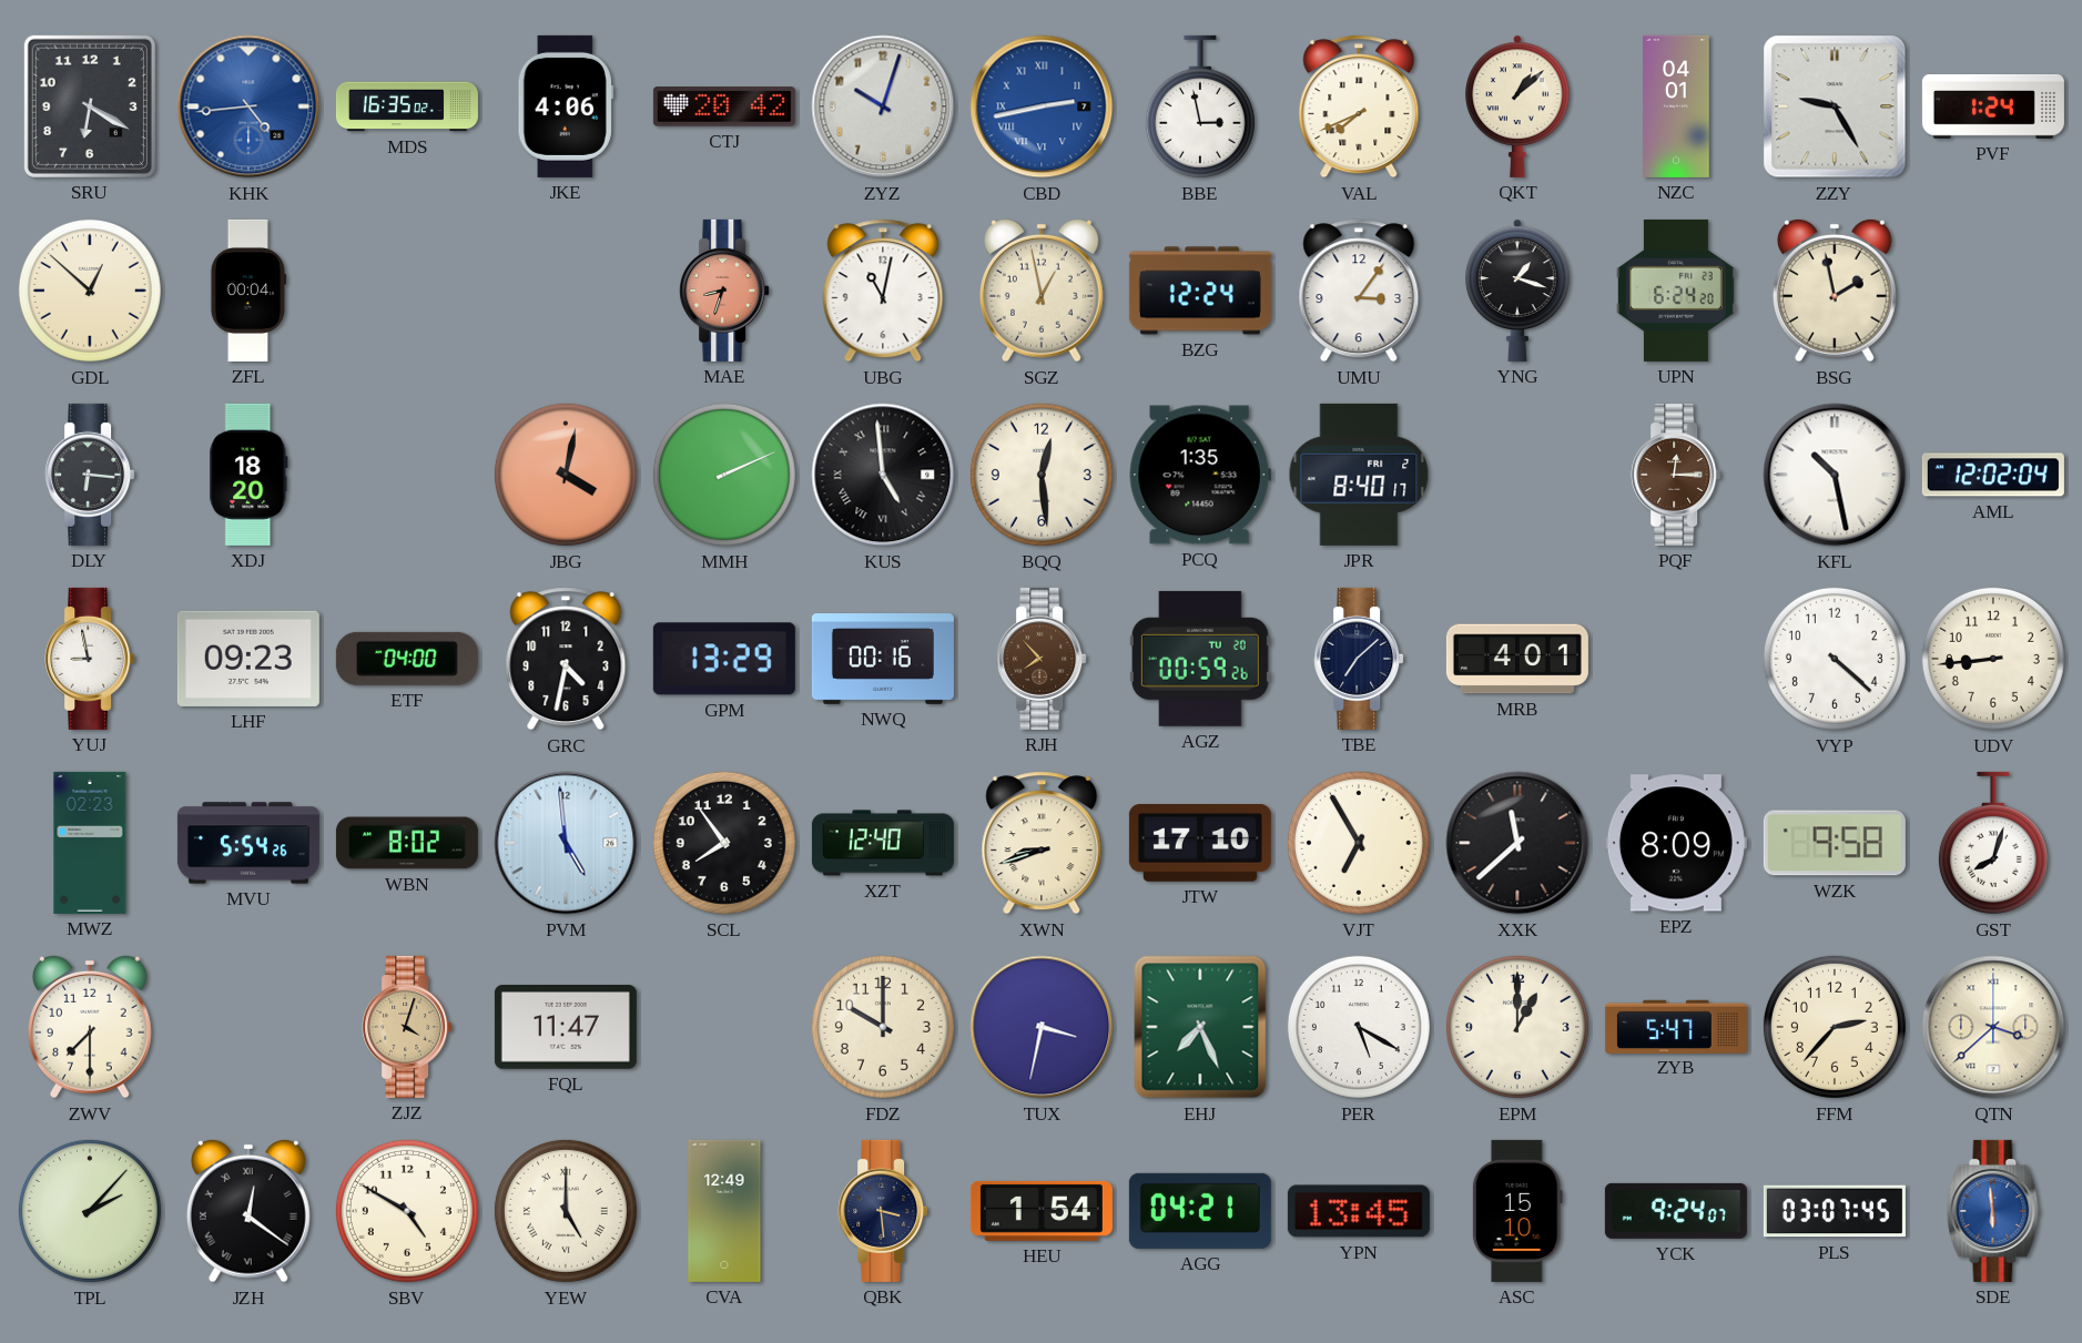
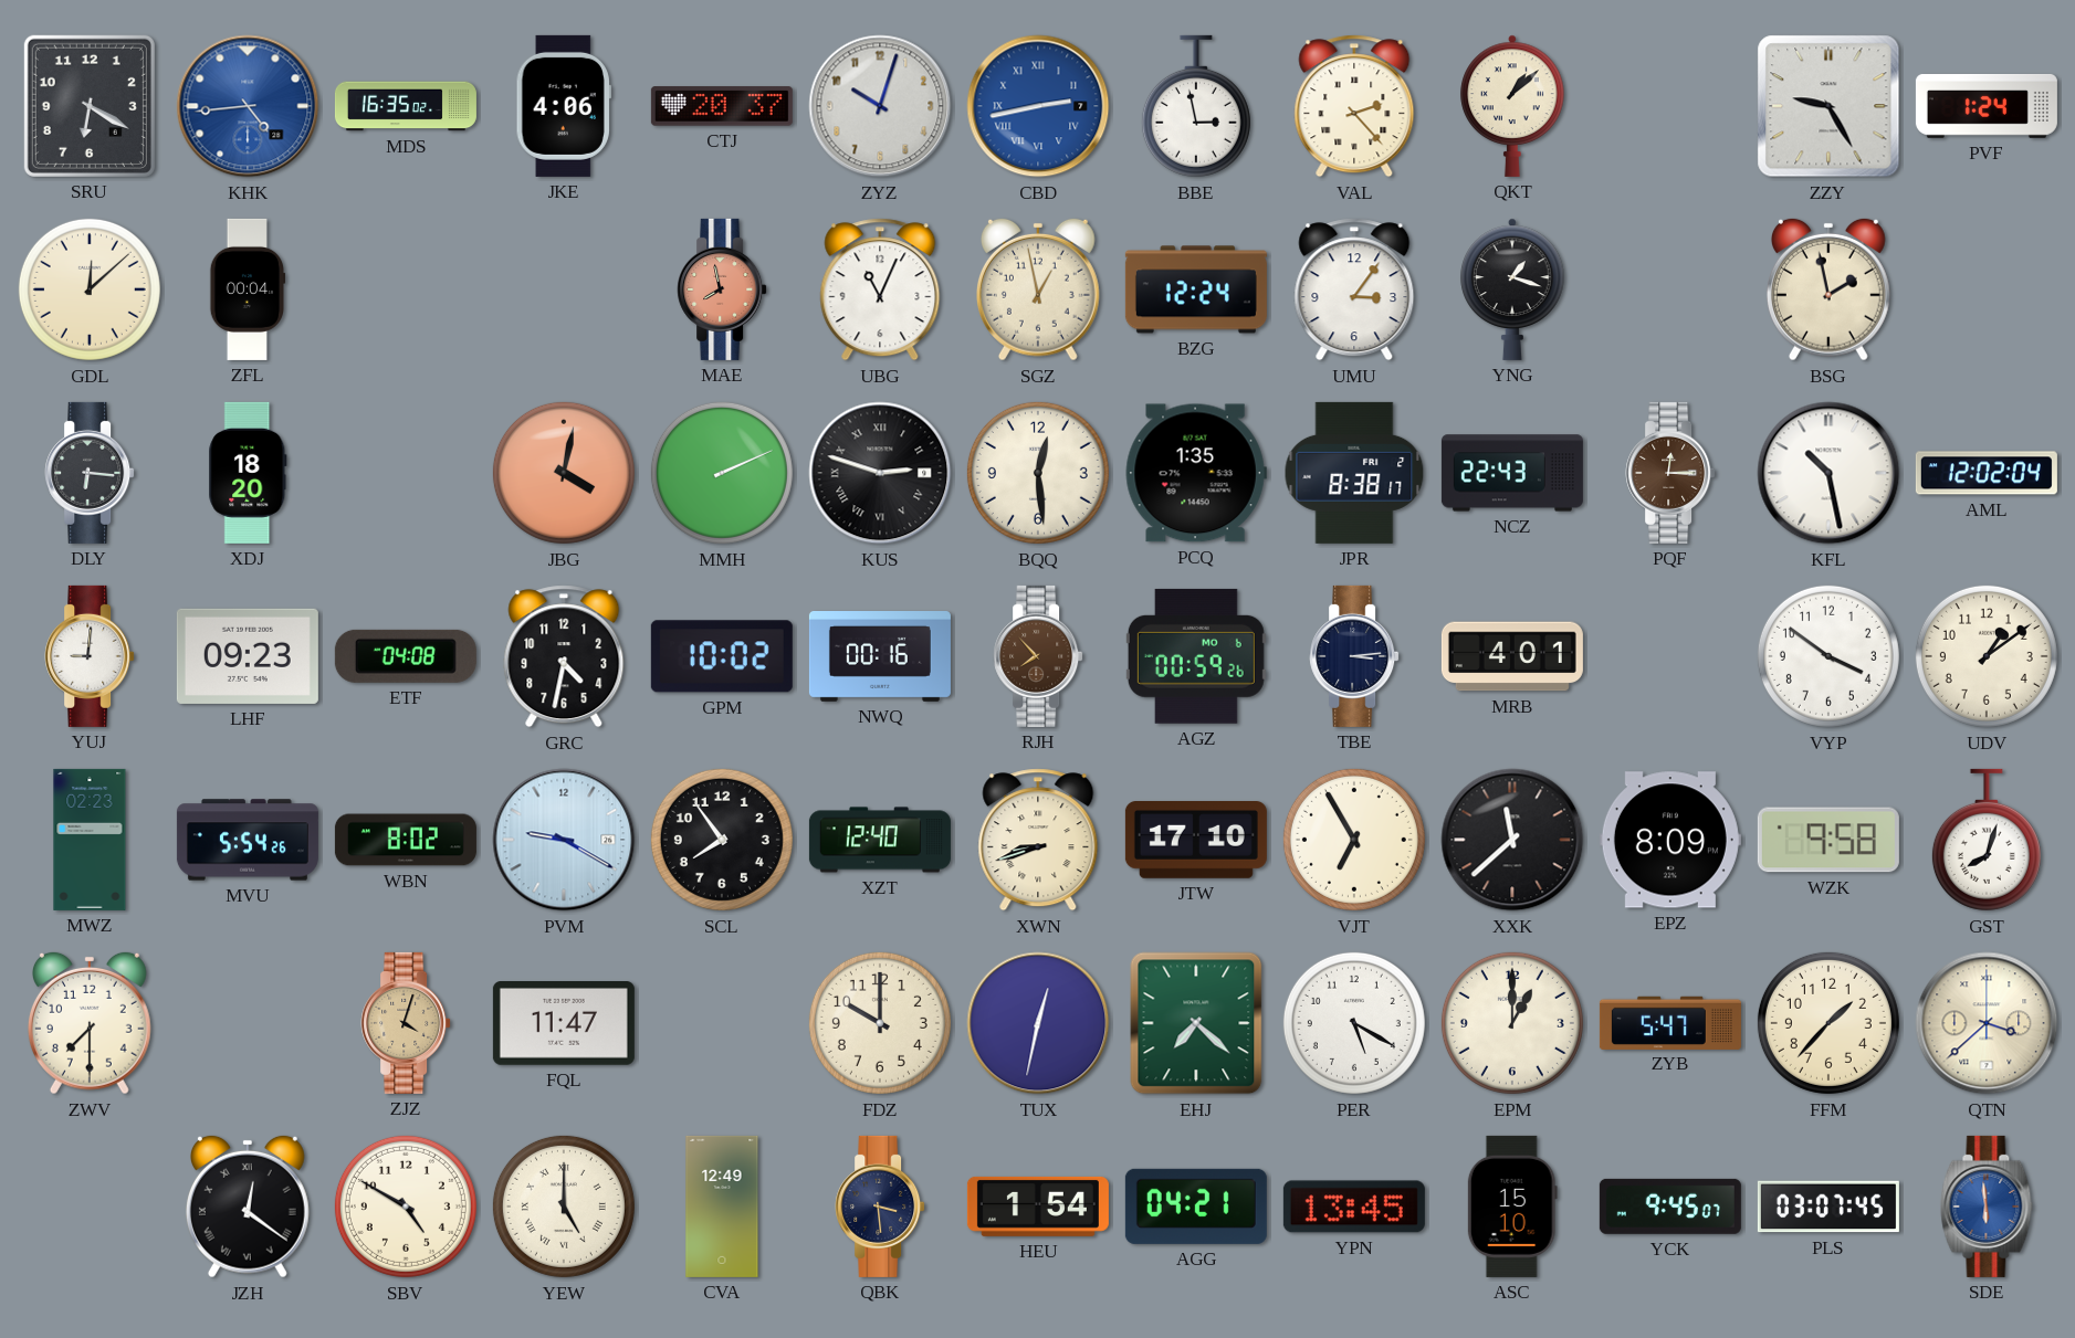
CTJ: 20:42 -> 20:37 (722, 106)
VAL: 7:41 -> 2:23 (1354, 106)
NZC: 04:01 -> none (1676, 106)
GDL: 12:52 -> 12:08 (90, 289)
MAE: 8:33 -> 7:58 (722, 289)
UBG: 11:02 -> 11:04 (880, 289)
UPN: 6:24 -> none (1677, 291)
KUS: 4:59 -> 2:48 (880, 473)
JPR: 8:40 -> 8:38 (1354, 473)
NCZ: none -> 22:43 (1512, 473)
YUJ: 8:58 -> 9:01 (90, 656)
ETF: 04:00 -> 04:08 (406, 656)
GPM: 13:29 -> 10:02 (722, 656)
AGZ date: TU 20 -> MO 6 (1196, 656)
TBE: 7:08 -> 3:14 (1354, 656)
VYP: 4:22 -> 3:51 (1828, 656)
UDV: 8:44 -> 1:09 (1987, 656)
PVM: 4:59 -> 9:20 (564, 840)
TUX: 3:32 -> 12:32 (1038, 1023)
EHJ: 7:26 -> 7:22 (1196, 1023)
FFM: 2:37 -> 1:37 (1828, 1023)
TPL: 2:07 -> none (90, 1211)
YCK: 9:24 -> 9:45 (1670, 1207)
